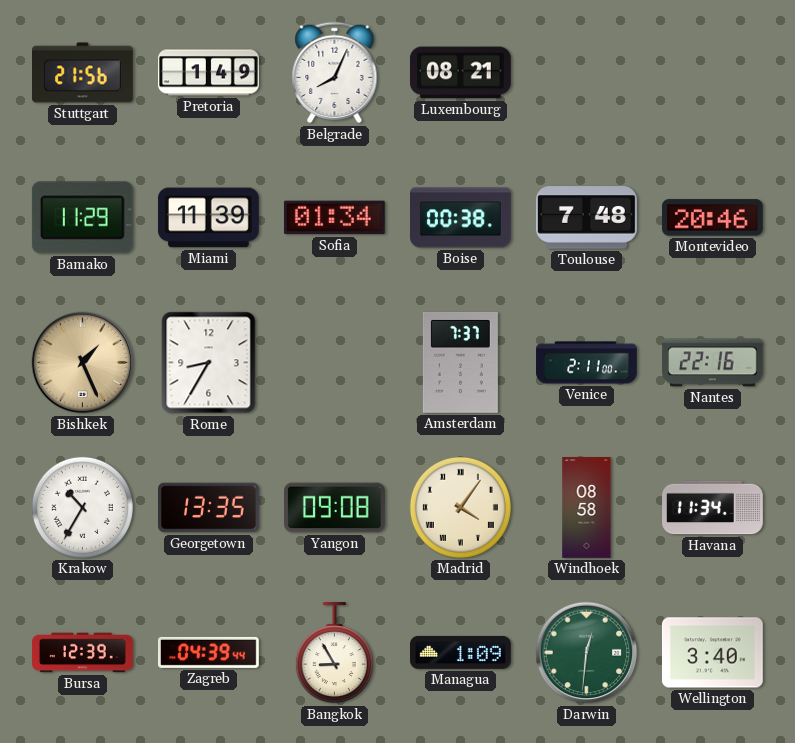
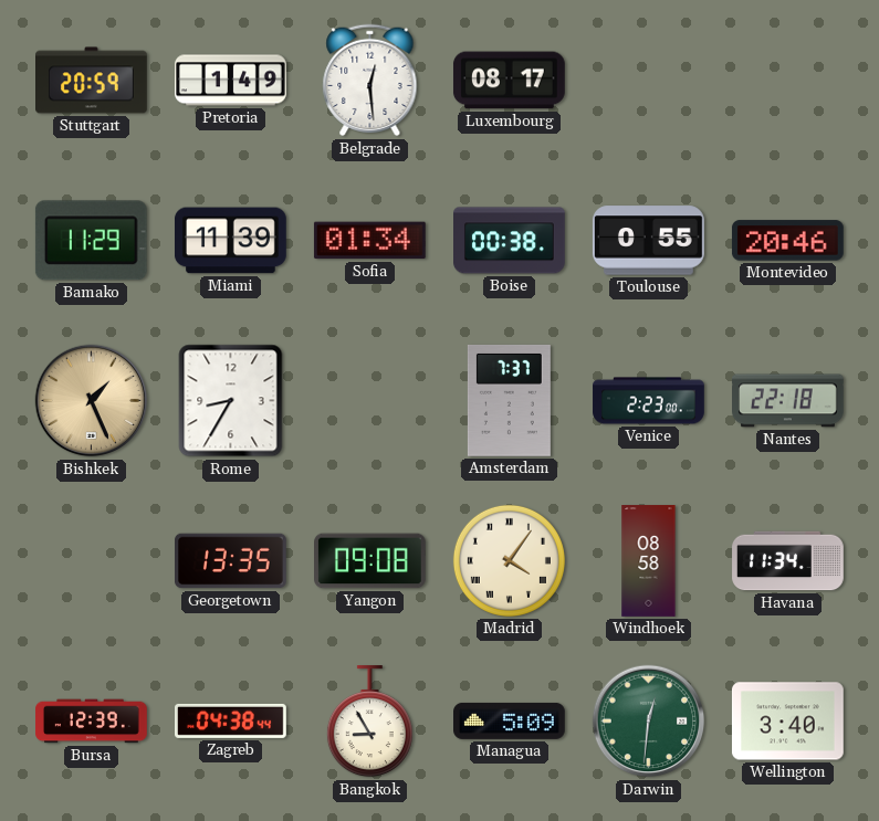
Stuttgart: 21:56 -> 20:59 (92, 81)
Belgrade: 8:04 -> 12:29 (370, 81)
Luxembourg: 08:21 -> 08:17 (509, 81)
Toulouse: 7:48 -> 0:55 (649, 241)
Venice: 2:11 -> 2:23 (649, 401)
Nantes: 22:16 -> 22:18 (788, 401)
Krakow: 10:35 -> none (82, 507)
Zagreb: 04:39 -> 04:38 (231, 720)
Managua: 1:09 -> 5:09 (510, 720)
